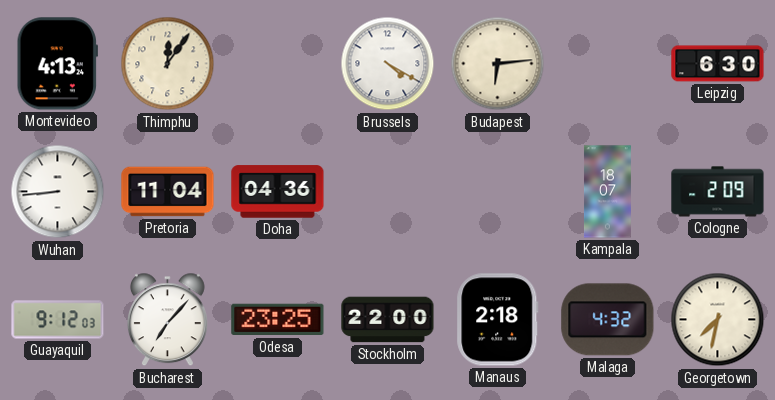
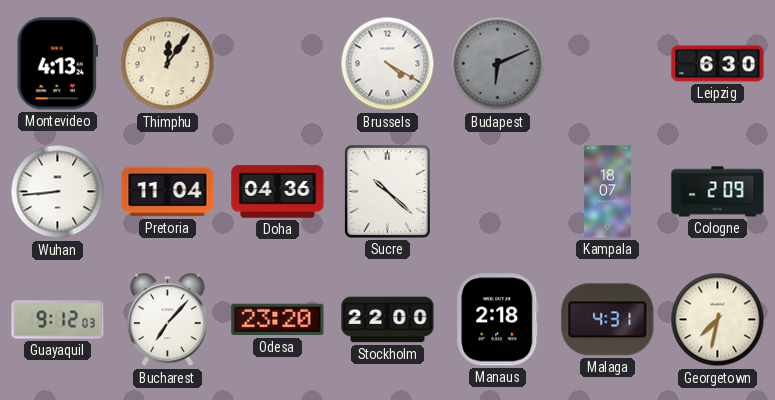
Budapest: 6:14 -> 6:11 (498, 64)
Budapest dial: cream -> grey (498, 64)
Sucre: none -> 10:22 (387, 191)
Odesa: 23:25 -> 23:20 (278, 320)
Malaga: 4:32 -> 4:31 (608, 320)
